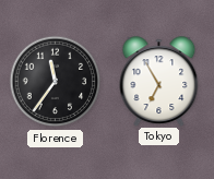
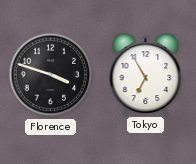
Florence: 11:36 -> 3:48 (51, 75)
